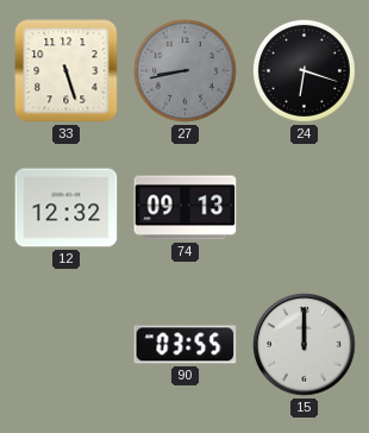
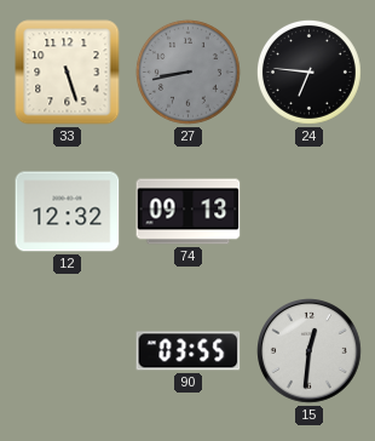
24: 6:18 -> 6:46 (308, 71)
15: 12:00 -> 12:31 (310, 351)
